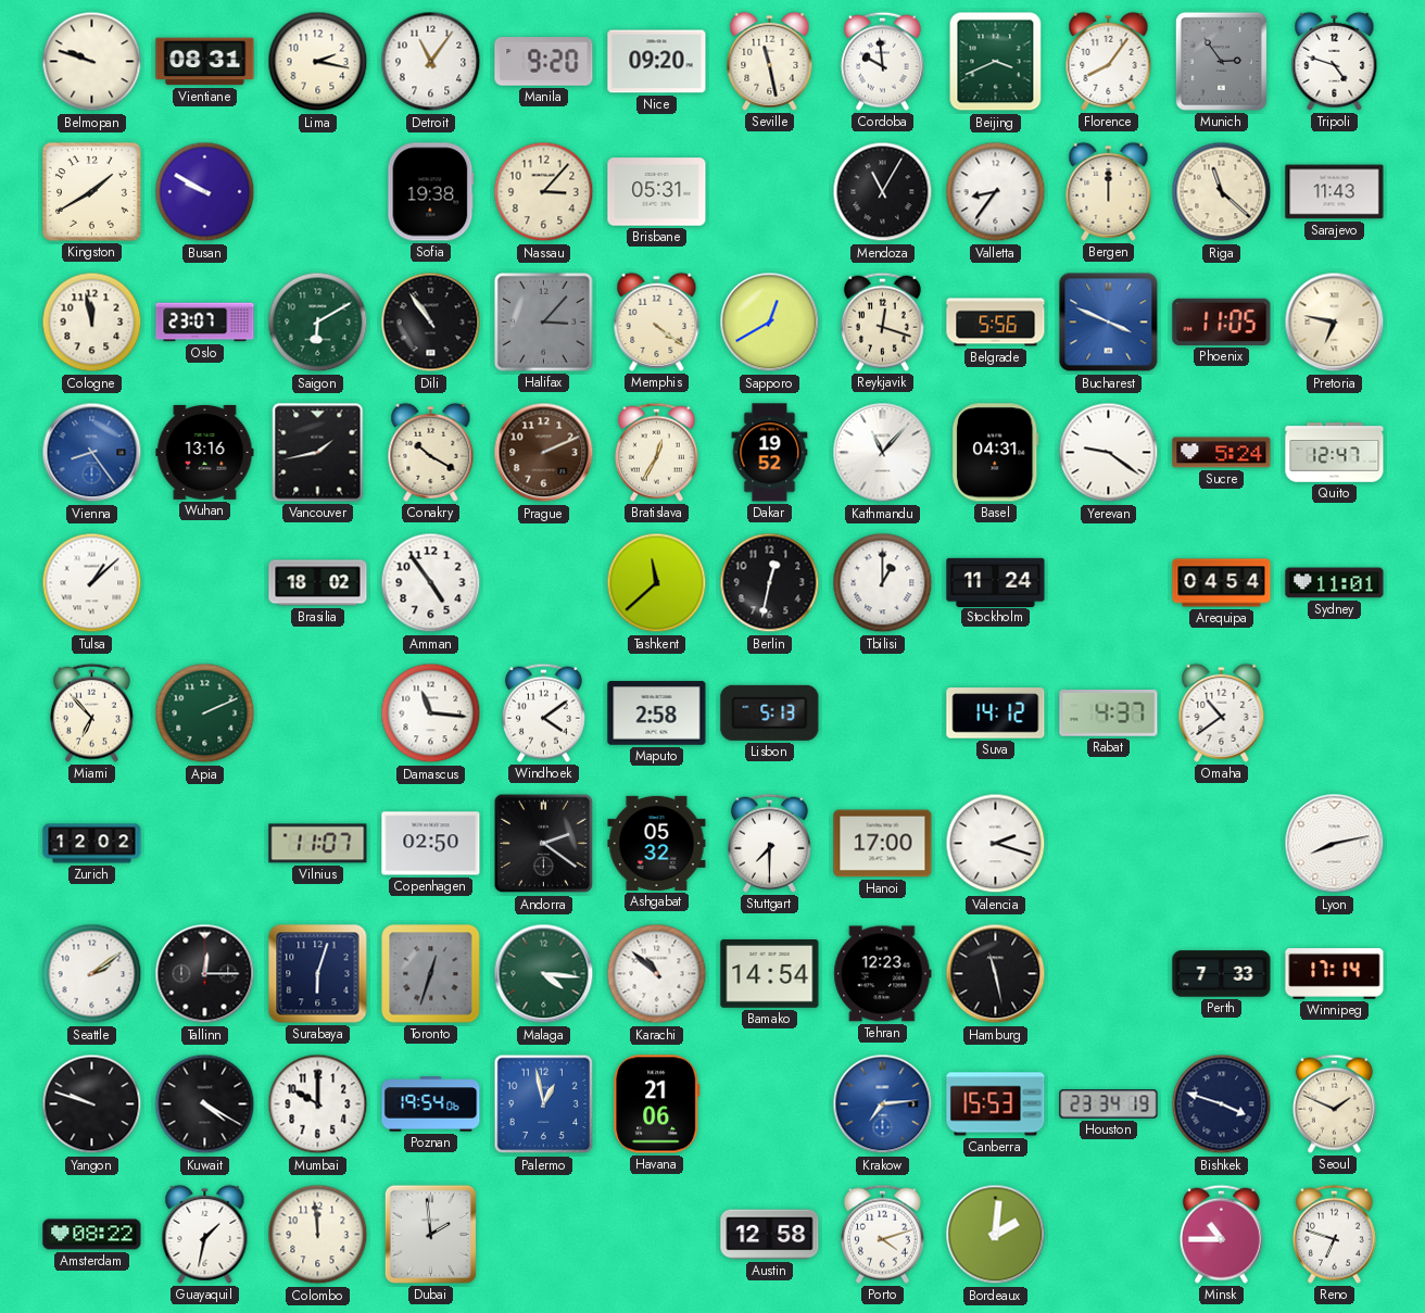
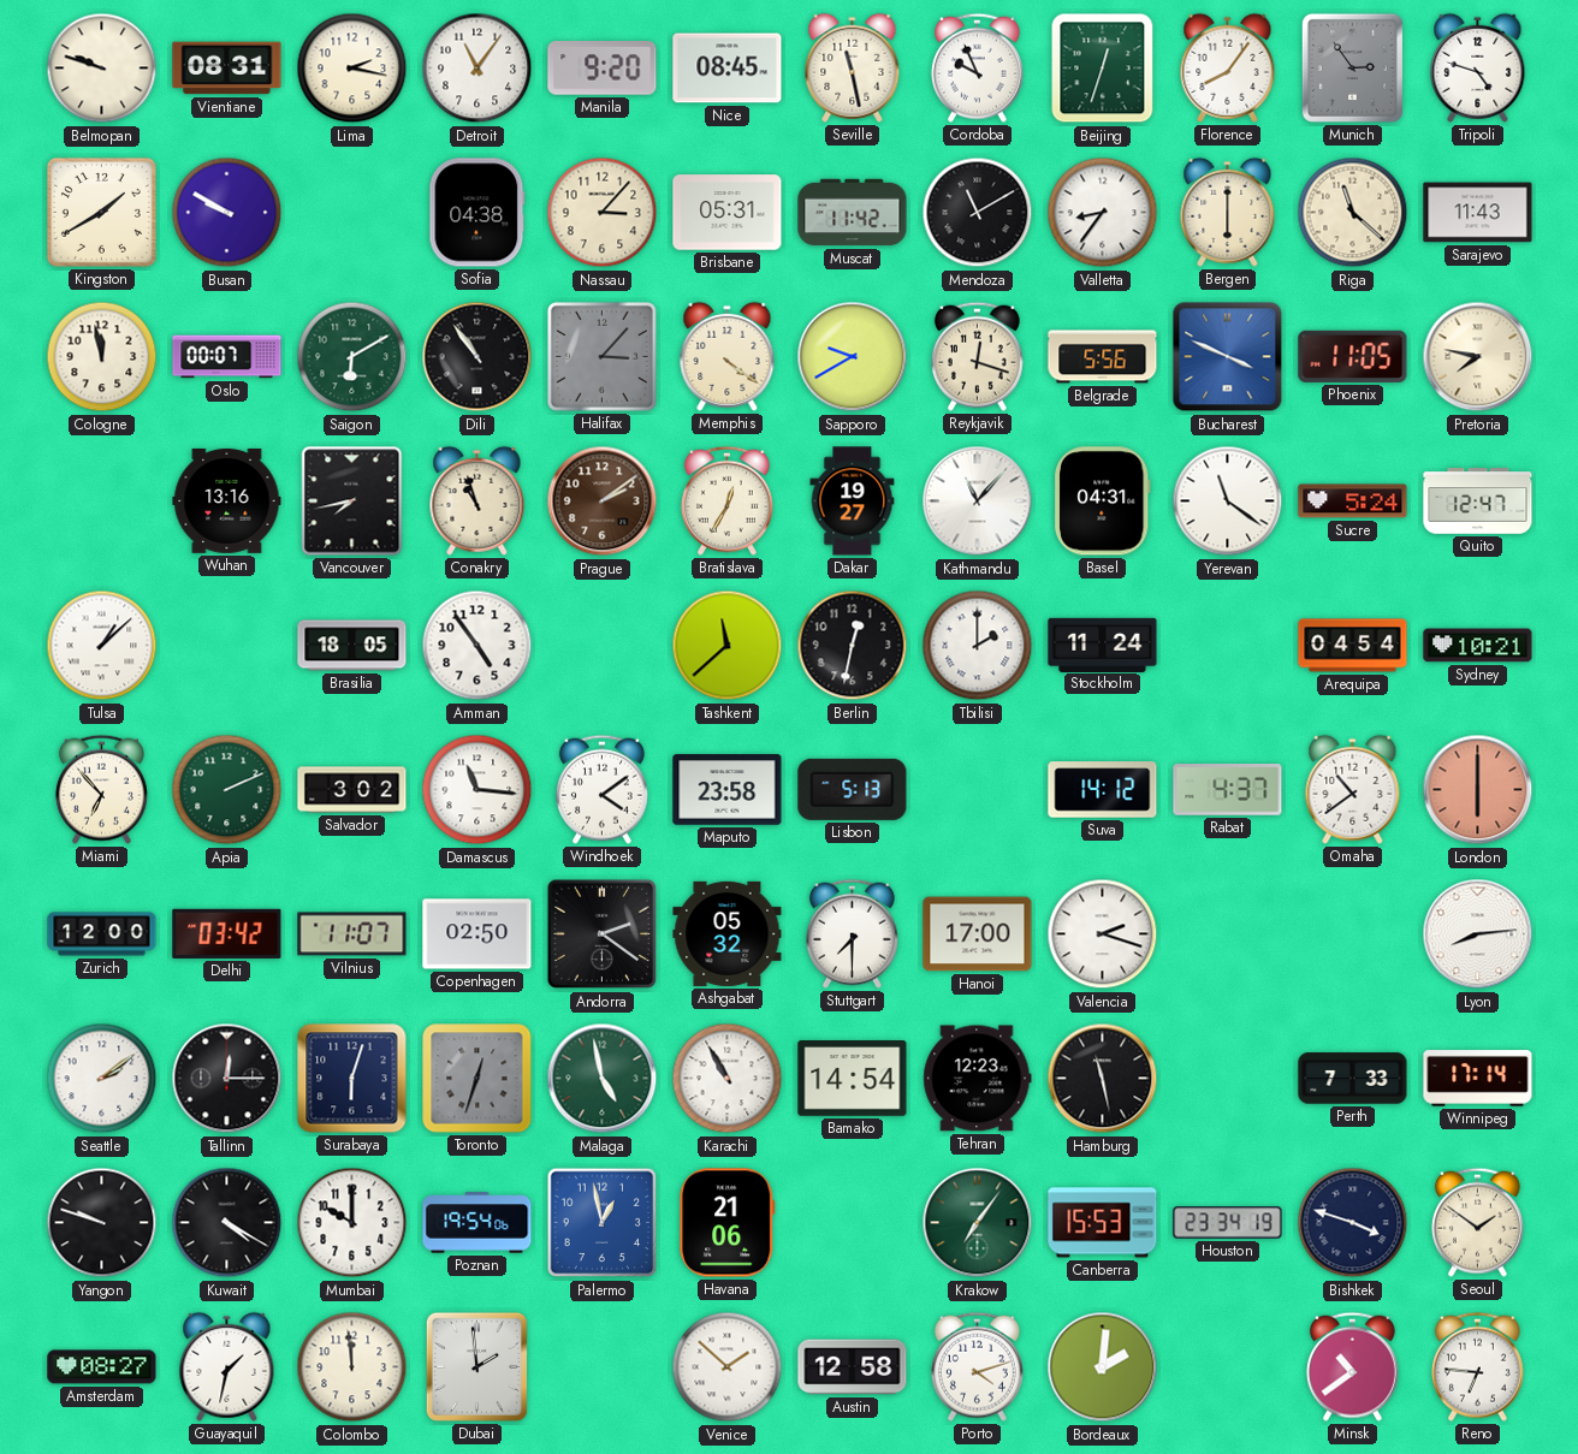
Nice: 09:20 -> 08:45 (728, 69)
Cordoba: 9:59 -> 9:56 (977, 67)
Beijing: 3:41 -> 12:33 (1103, 69)
Sofia: 19:38 -> 04:38 (477, 213)
Muscat: none -> 11:42 (853, 213)
Mendoza: 11:05 -> 11:10 (978, 213)
Bergen: 12:00 -> 6:00 (1228, 212)
Oslo: 23:07 -> 00:07 (227, 357)
Sapporo: 12:40 -> 9:40 (853, 357)
Pretoria: 6:47 -> 7:47 (1478, 357)
Vienna: 8:24 -> none (92, 453)
Vancouver: 1:43 -> 7:43 (352, 502)
Conakry: 10:20 -> 10:57 (477, 500)
Prague: 2:11 -> 2:09 (603, 502)
Dakar: 19:52 -> 19:27 (853, 502)
Yerevan: 9:21 -> 11:21 (1228, 502)
Brasilia: 18:02 -> 18:05 (352, 646)
Tbilisi: 1:00 -> 2:00 (978, 646)
Sydney: 11:01 -> 10:21 (1478, 646)
Salvador: none -> 3:02 (352, 790)
Maputo: 2:58 -> 23:58 (728, 790)
London: none -> 6:00 (1478, 790)
Zurich: 12:02 -> 12:00 (102, 934)
Delhi: none -> 03:42 (227, 933)
Lyon: 8:13 -> 8:14 (1478, 934)
Malaga: 4:16 -> 4:58 (603, 1079)
Karachi: 10:52 -> 10:55 (728, 1079)
Krakow: 7:14 -> 7:06 (978, 1223)
Krakow dial: blue -> green (978, 1223)
Seoul: 1:49 -> 1:51 (1477, 1222)
Amsterdam: 08:22 -> 08:27 (102, 1367)
Venice: none -> 1:52 (728, 1367)
Minsk: 10:45 -> 10:39 (1352, 1366)
Reno: 6:48 -> 6:46 (1477, 1366)
